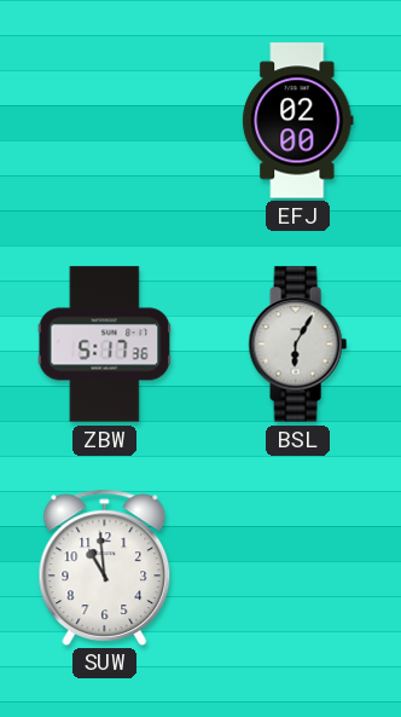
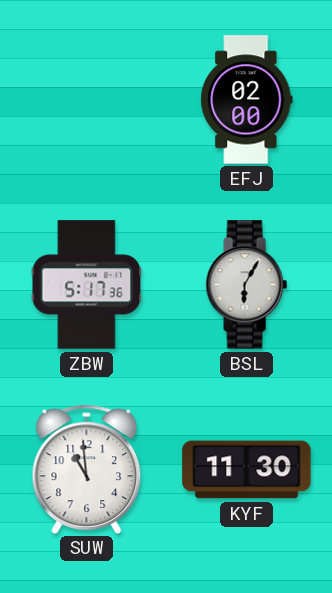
KYF: none -> 11:30 (247, 470)
